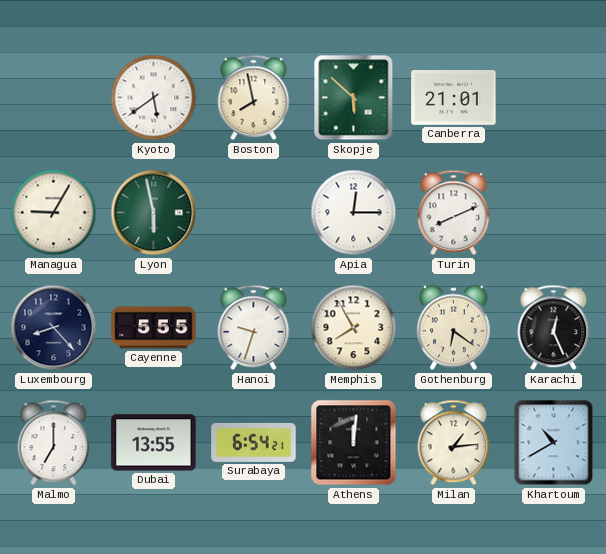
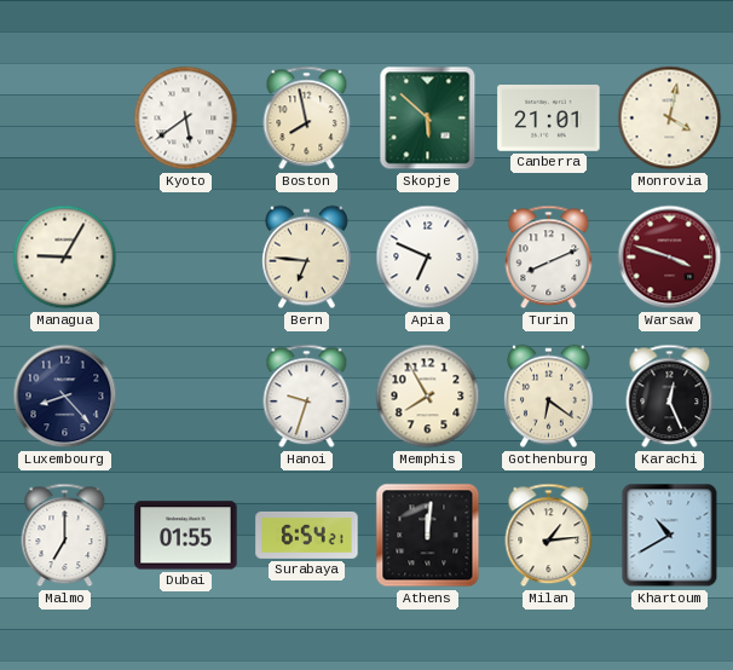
Monrovia: none -> 4:02 (670, 119)
Lyon: 5:58 -> none (154, 213)
Bern: none -> 6:46 (307, 258)
Apia: 12:15 -> 6:49 (428, 258)
Warsaw: none -> 3:48 (670, 258)
Cayenne: 5:55 -> none (154, 328)
Dubai: 13:55 -> 01:55 (186, 536)
